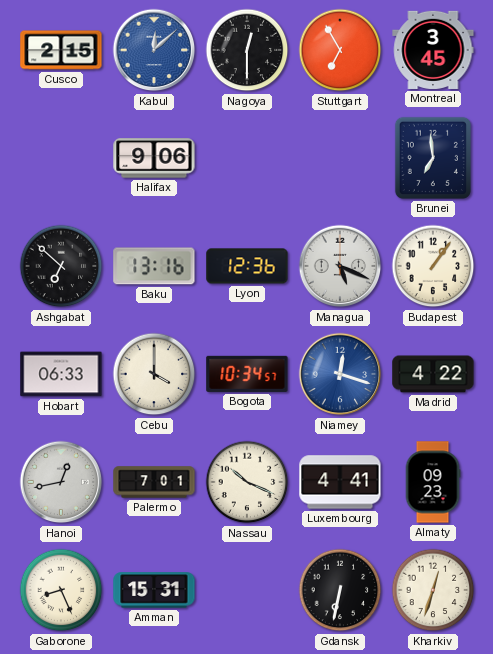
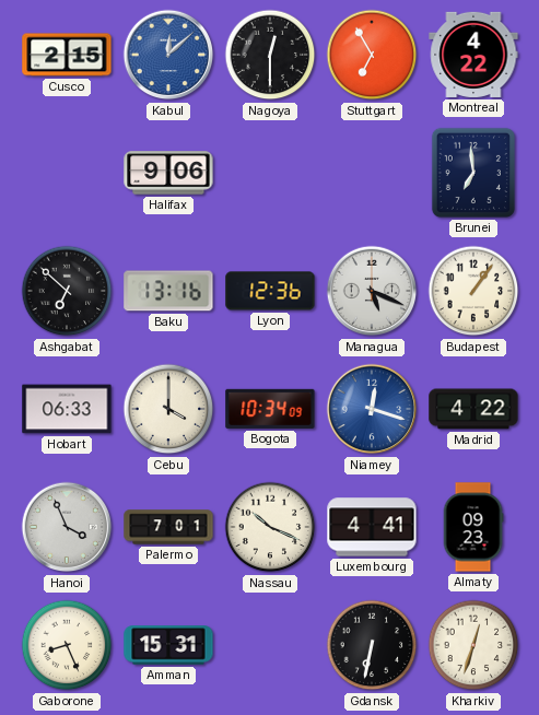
Montreal: 3:45 -> 4:22 (473, 55)
Bogota: 10:34:57 -> 10:34:09 (270, 409)
Hanoi: 12:43 -> 3:56 (67, 527)
